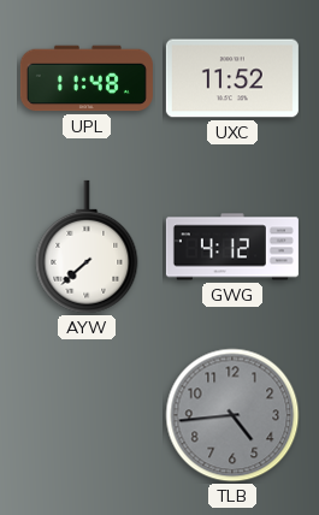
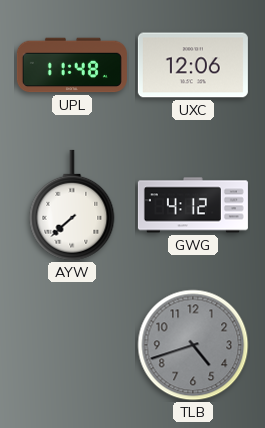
UXC: 11:52 -> 12:06 (193, 65)
TLB: 4:44 -> 4:42 (193, 345)
